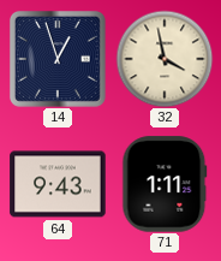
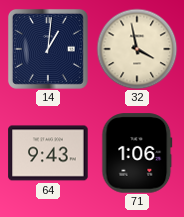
14: 12:57 -> 1:01 (48, 49)
71: 1:11 -> 1:06 (137, 153)
